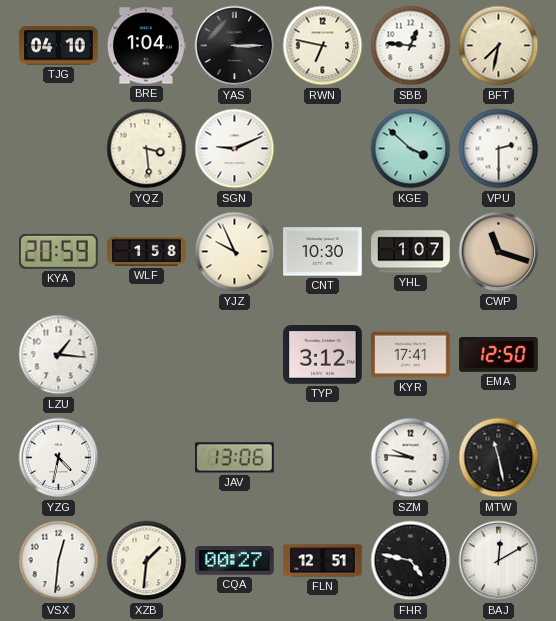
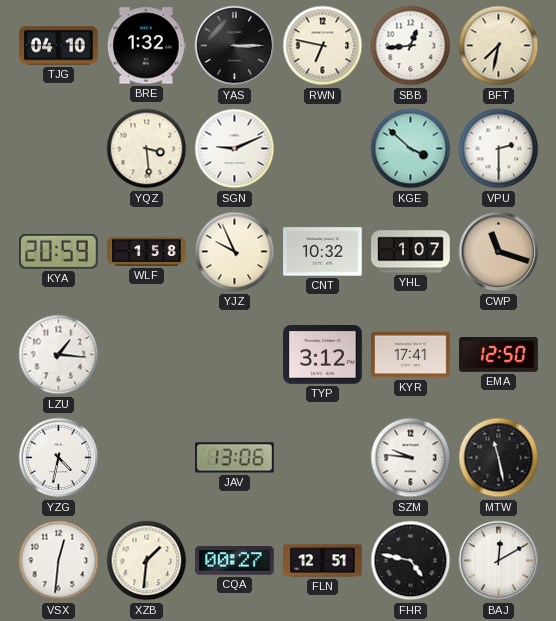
BRE: 1:04 -> 1:32 (146, 46)
SBB: 12:46 -> 12:44 (411, 46)
CNT: 10:30 -> 10:32 (323, 252)
